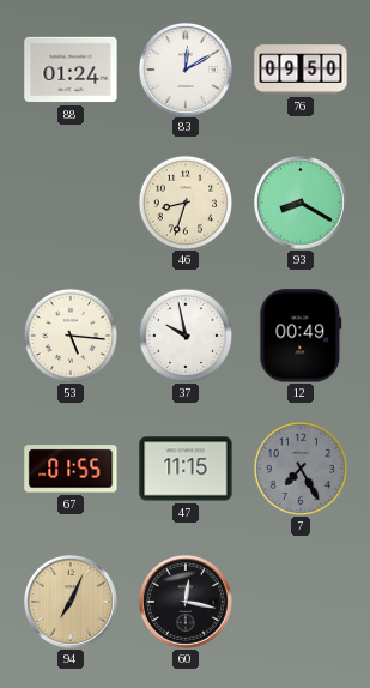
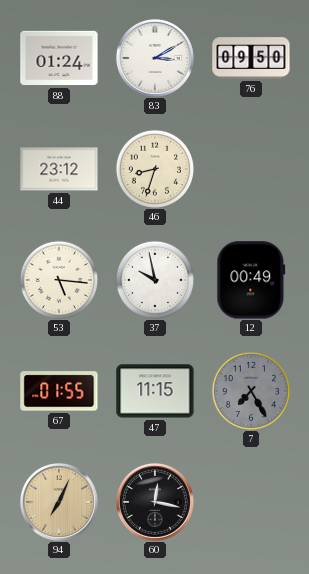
83: 12:10 -> 3:10 (155, 58)
44: none -> 23:12 (59, 169)
93: 8:20 -> none (301, 203)
